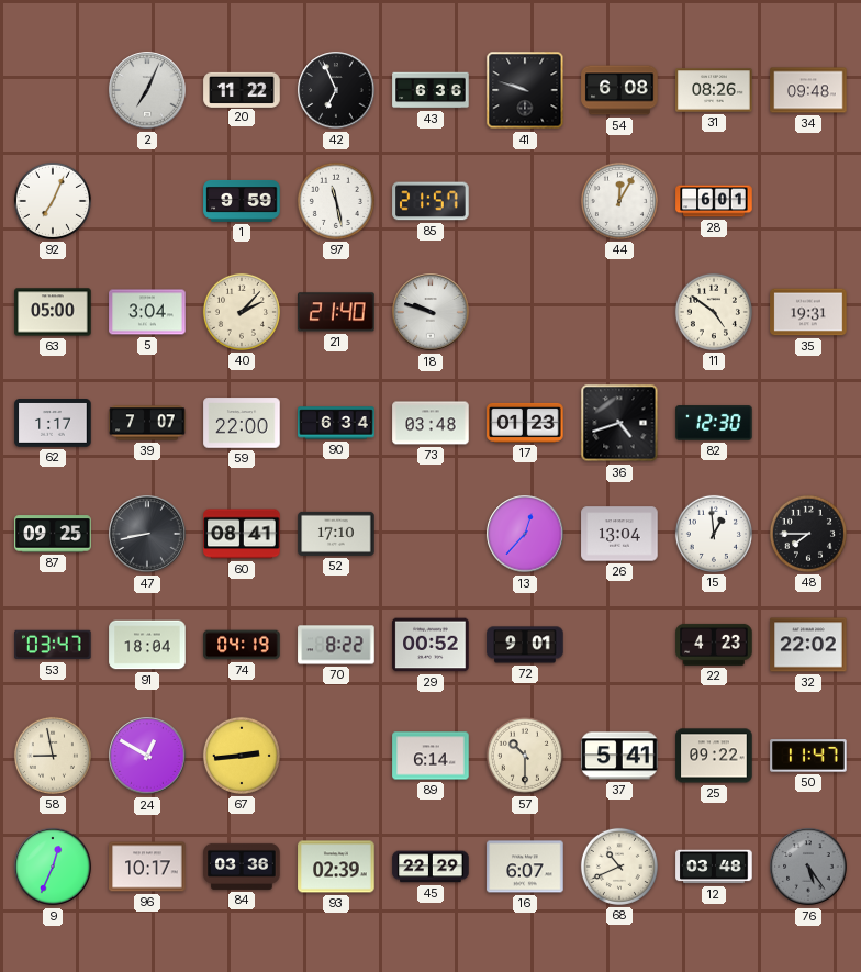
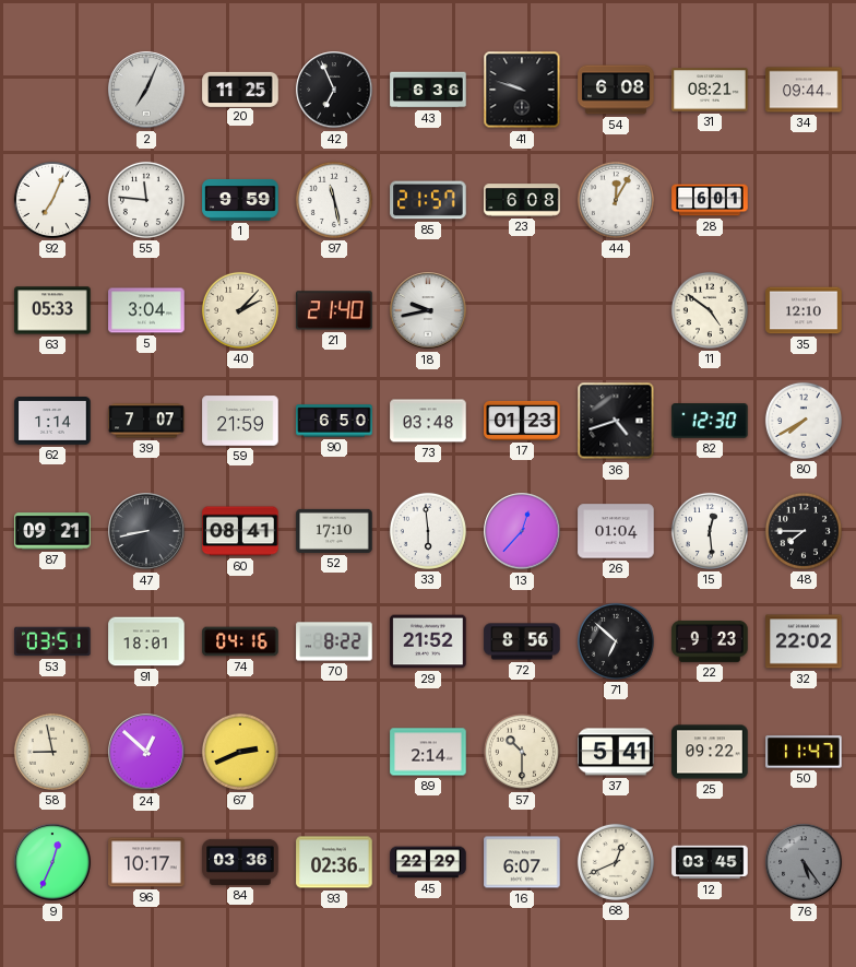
20: 11:22 -> 11:25 (240, 89)
31: 08:26 -> 08:21 (710, 90)
34: 09:48 -> 09:44 (804, 90)
55: none -> 11:46 (146, 200)
23: none -> 6:08 (522, 200)
63: 05:00 -> 05:33 (52, 310)
18: 9:48 -> 9:43 (428, 310)
35: 19:31 -> 12:10 (804, 310)
62: 1:17 -> 1:14 (52, 421)
59: 22:00 -> 21:59 (240, 421)
90: 6:34 -> 6:50 (334, 421)
80: none -> 7:40 (804, 421)
87: 09:25 -> 09:21 (52, 531)
33: none -> 5:59 (428, 531)
26: 13:04 -> 01:04 (616, 531)
15: 12:59 -> 12:29 (710, 531)
53: 03:47 -> 03:51 (52, 641)
91: 18:04 -> 18:01 (146, 641)
74: 04:19 -> 04:16 (240, 641)
29: 00:52 -> 21:52 (428, 641)
72: 9:01 -> 8:56 (522, 641)
71: none -> 6:52 (616, 641)
22: 4:23 -> 9:23 (710, 641)
24: 12:50 -> 12:52 (146, 752)
67: 2:44 -> 2:41 (240, 752)
89: 6:14 -> 2:14 (428, 752)
93: 02:39 -> 02:36 (334, 862)
68: 10:41 -> 12:41 (616, 862)
12: 03:48 -> 03:45 (710, 862)
